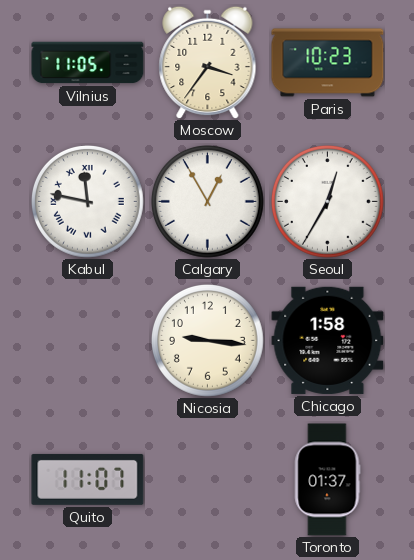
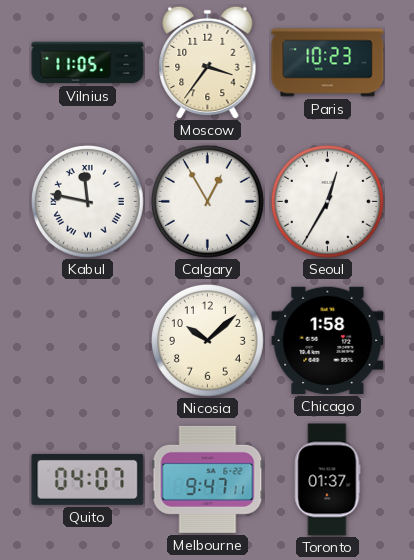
Nicosia: 9:16 -> 10:08 (208, 341)
Quito: 11:07 -> 04:07 (88, 479)
Melbourne: none -> 9:47 (208, 479)
